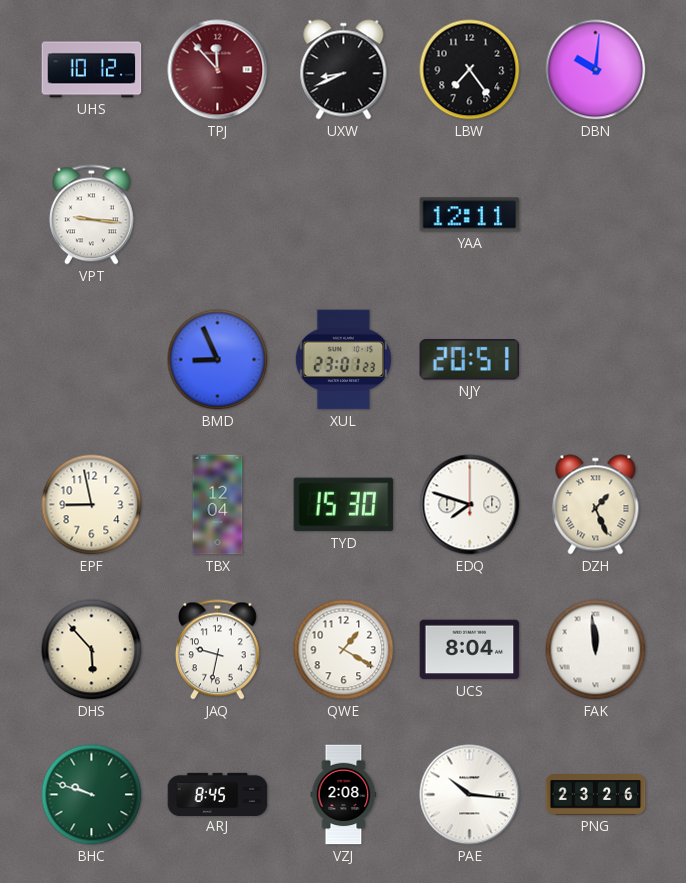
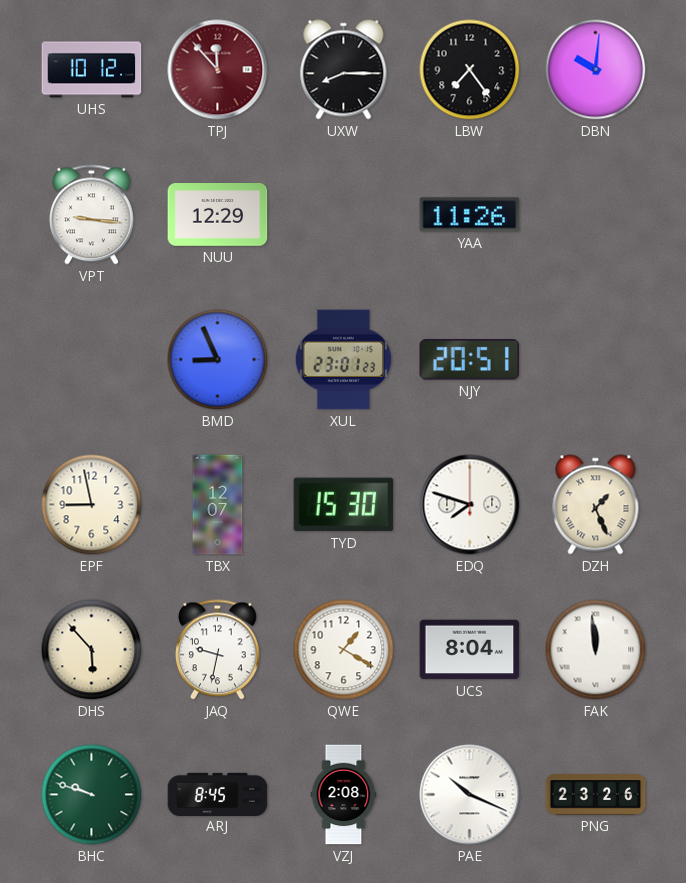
UXW: 8:41 -> 8:15 (344, 70)
NUU: none -> 12:29 (218, 215)
YAA: 12:11 -> 11:26 (470, 215)
TBX: 12:04 -> 12:07 (218, 505)
PAE: 10:16 -> 10:19 (470, 795)
